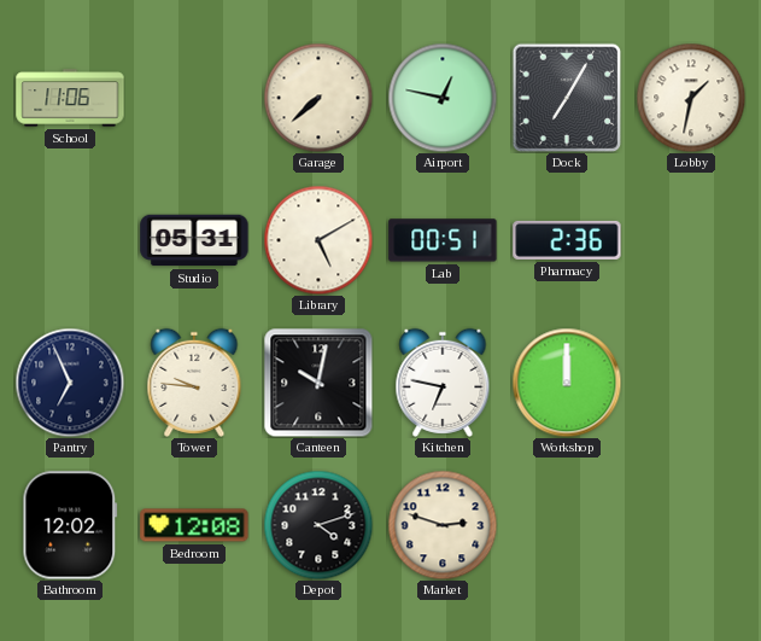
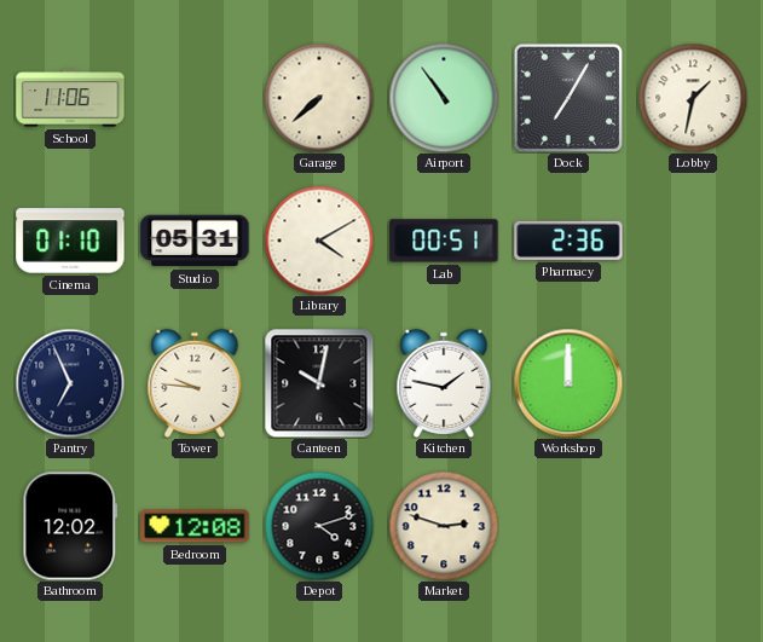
Airport: 12:47 -> 10:54 (444, 98)
Cinema: none -> 01:10 (70, 241)
Library: 5:10 -> 4:10 (319, 241)
Kitchen: 6:47 -> 1:47 (444, 383)
